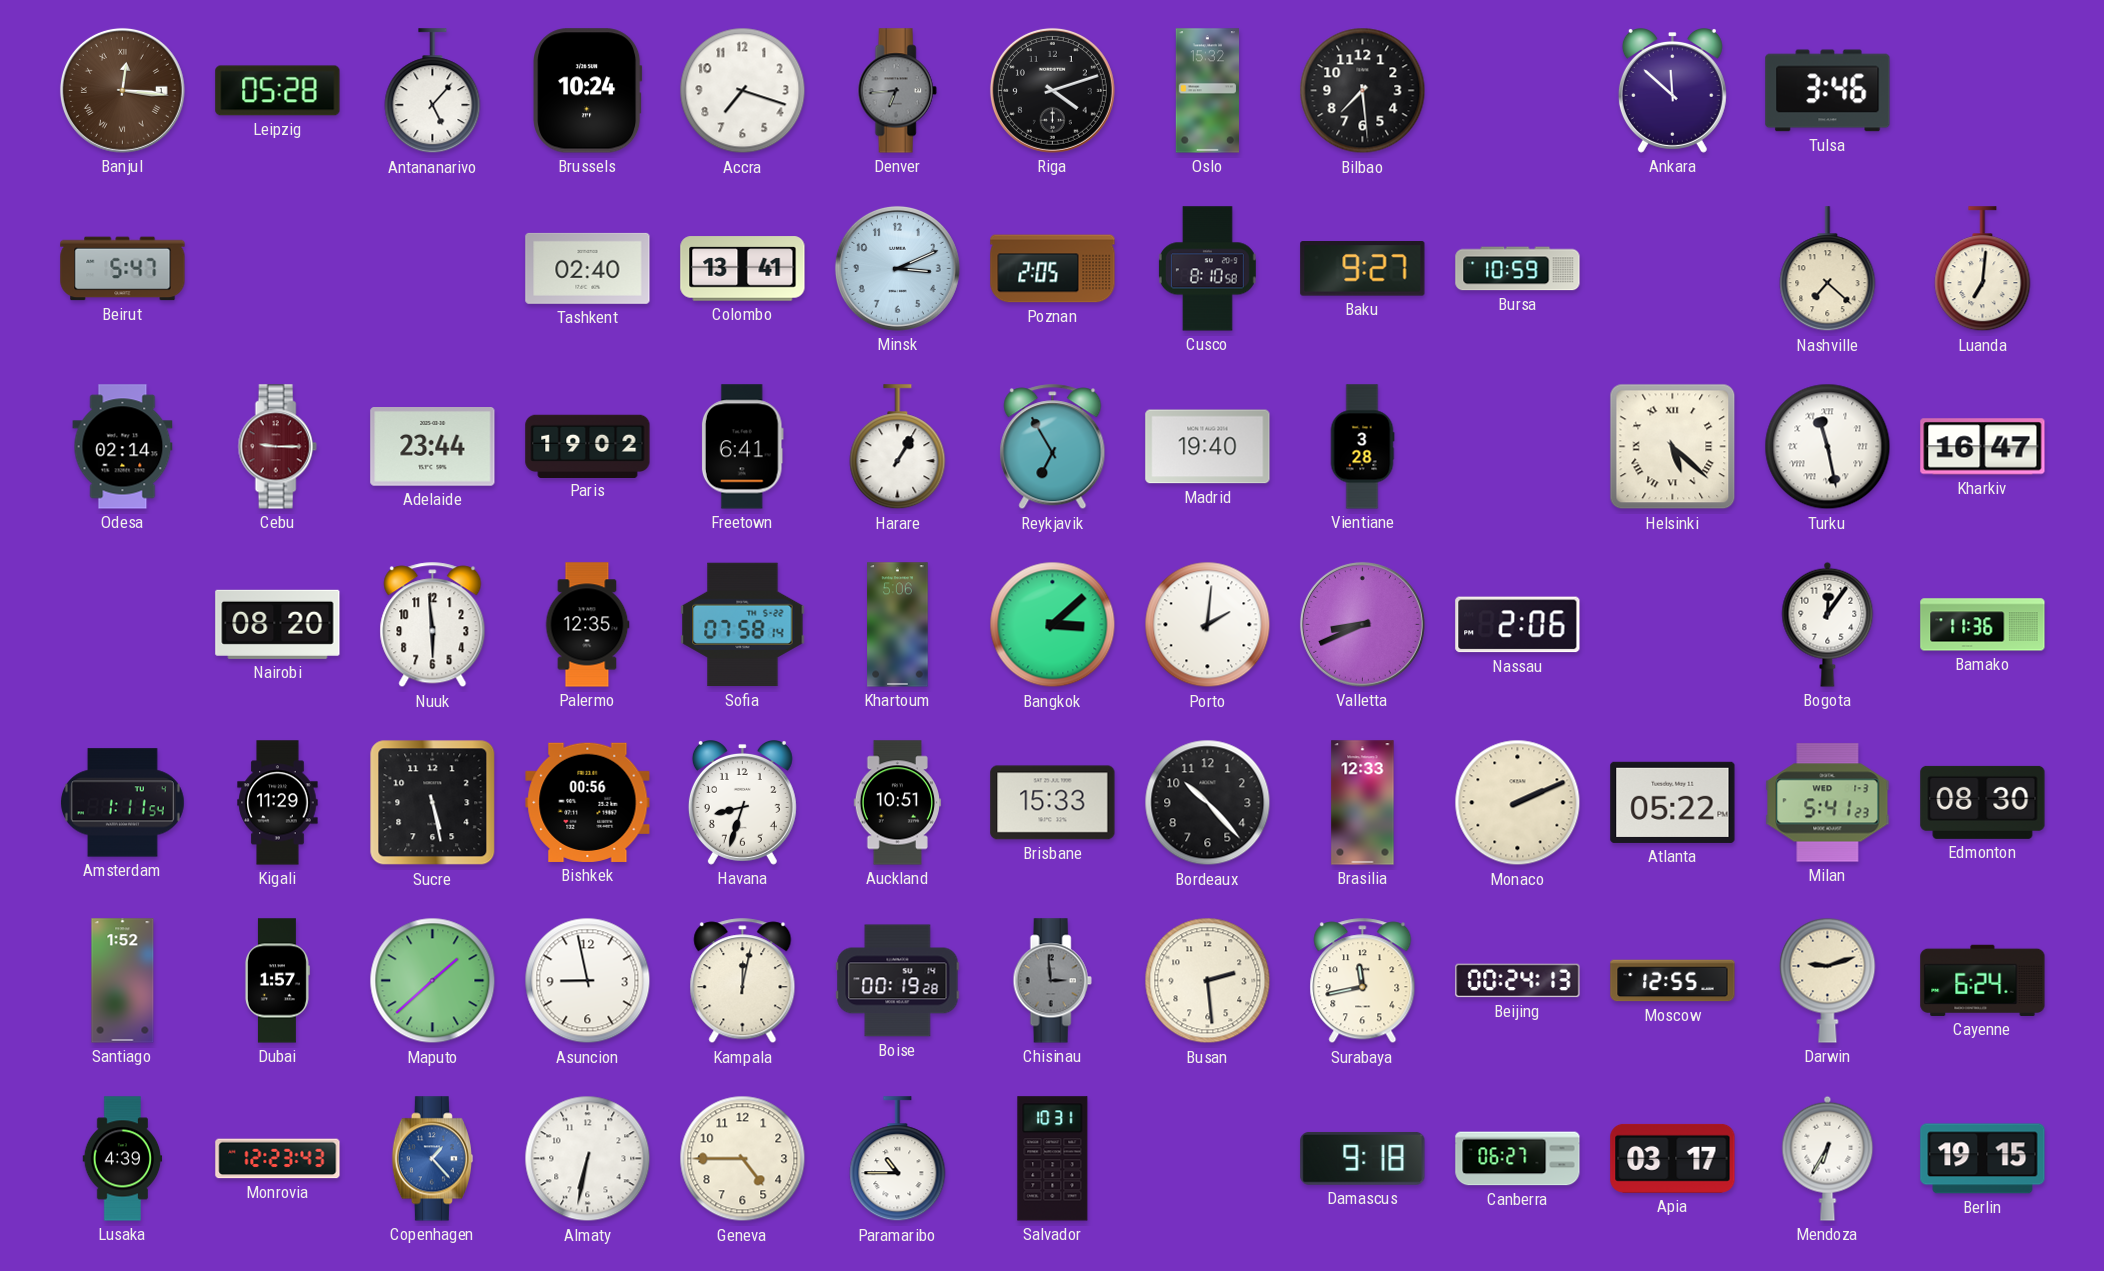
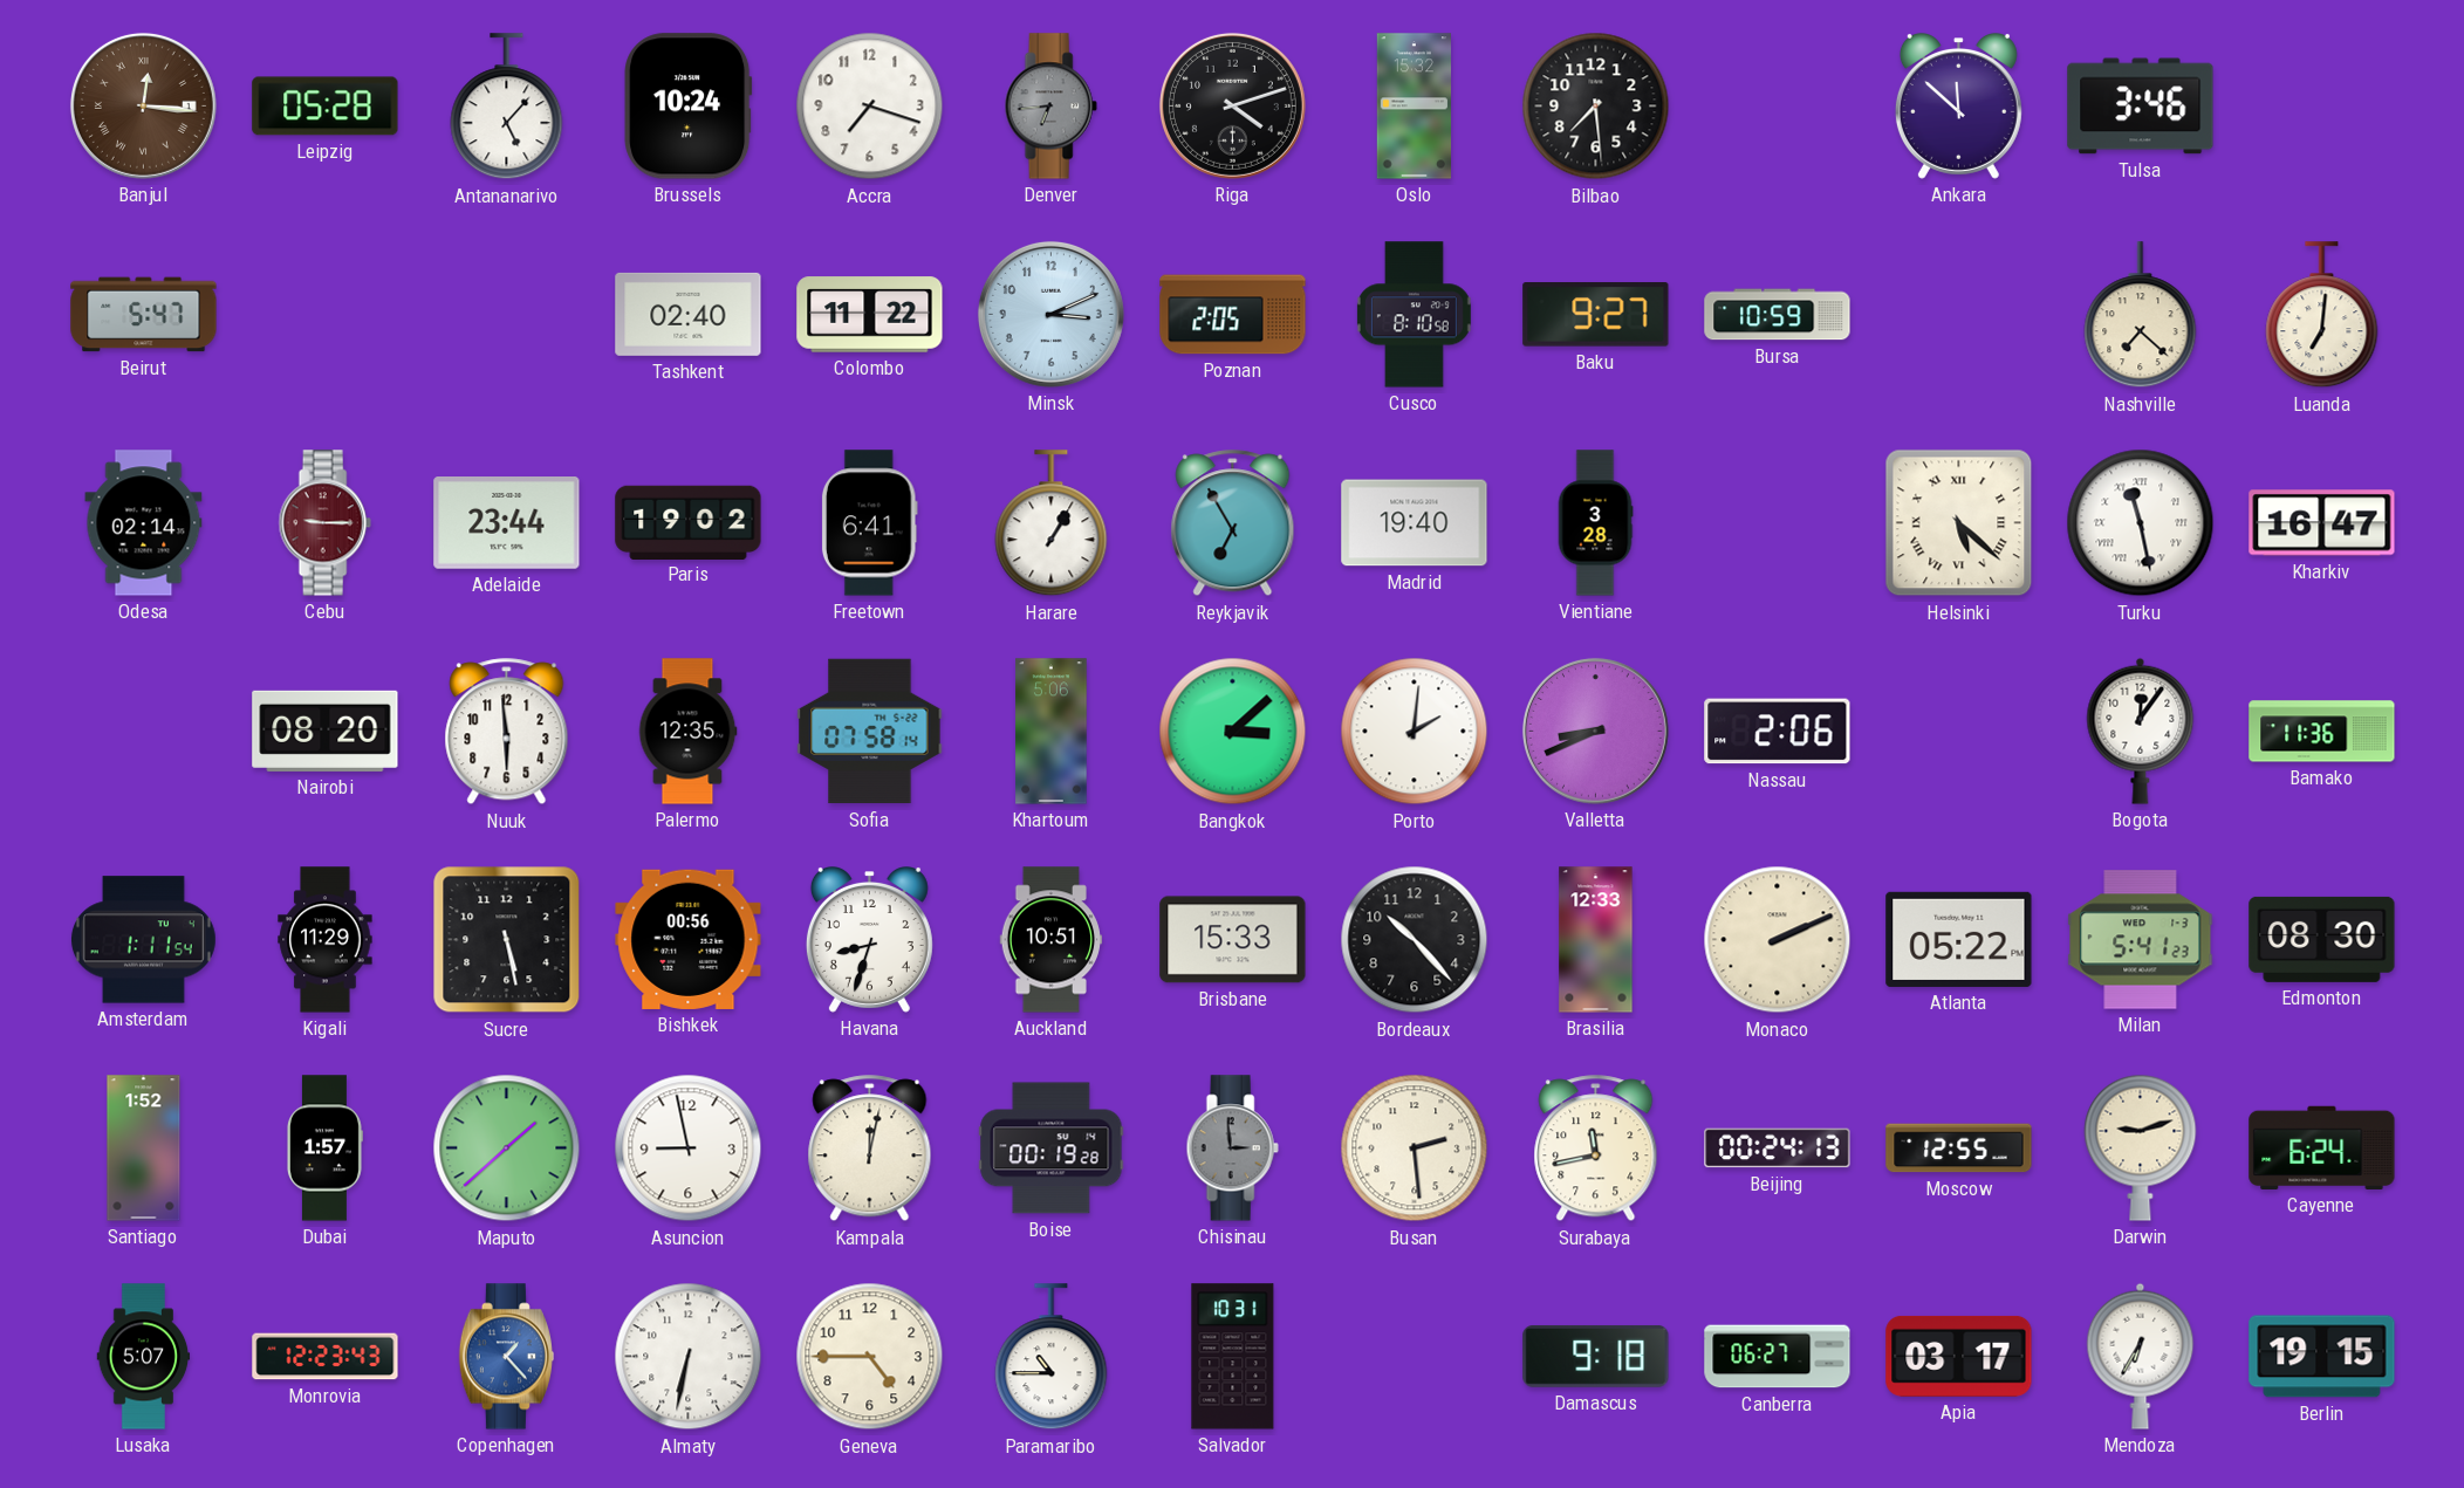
Colombo: 13:41 -> 11:22 (870, 315)
Lusaka: 4:39 -> 5:07 (144, 1357)
